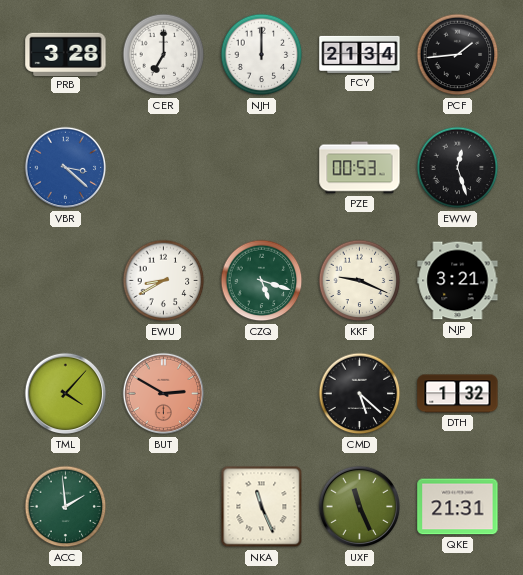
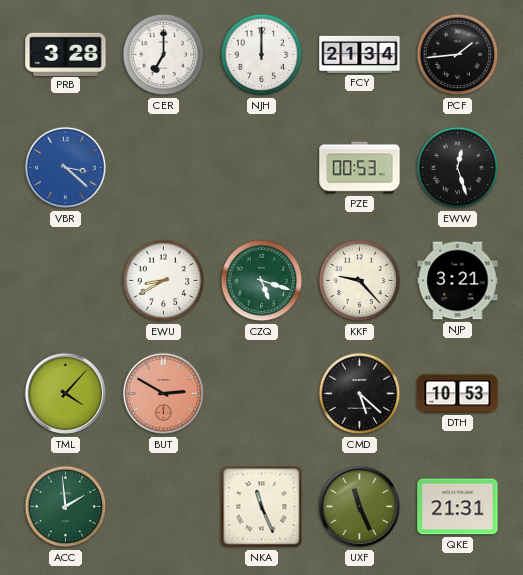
KKF: 9:19 -> 9:23 (360, 281)
DTH: 1:32 -> 10:53 (458, 394)
